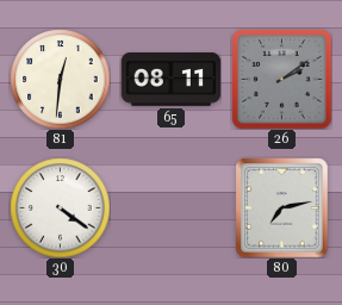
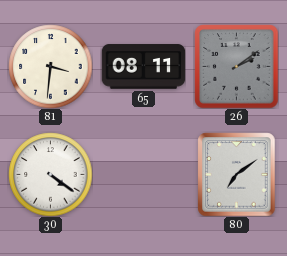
81: 12:31 -> 3:31 (50, 66)
80: 7:13 -> 7:09 (237, 174)
